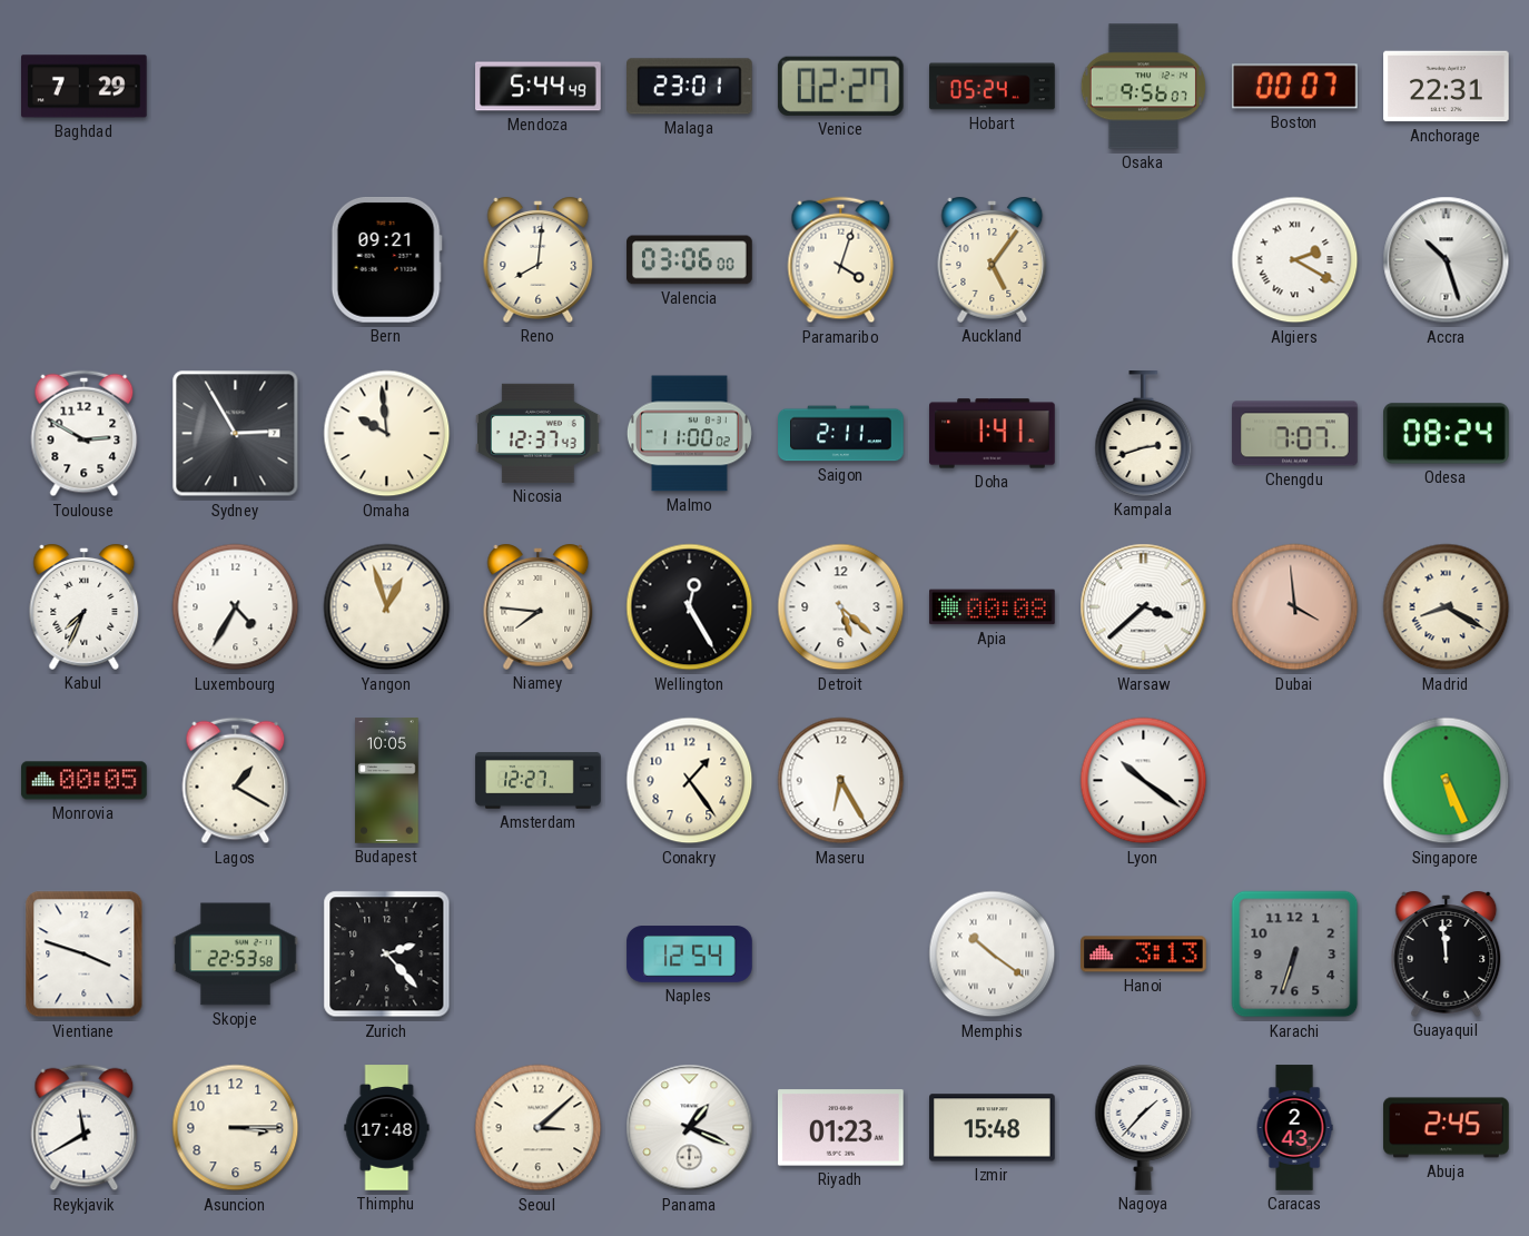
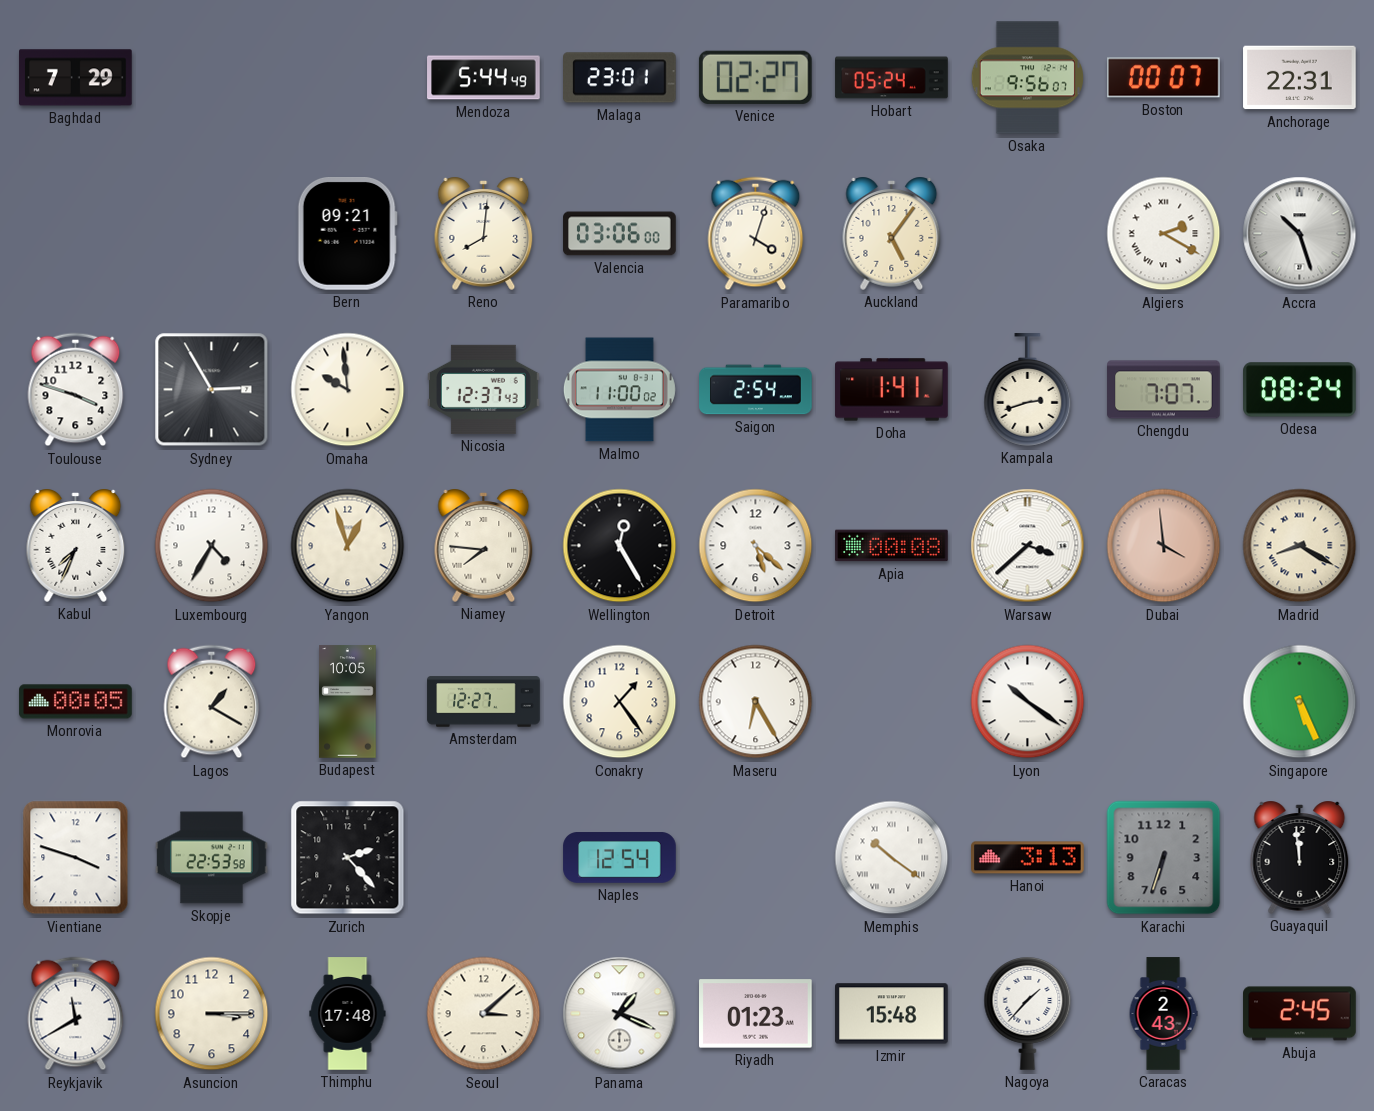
Toulouse: 2:50 -> 3:48 (76, 390)
Saigon: 2:11 -> 2:54 (756, 390)
